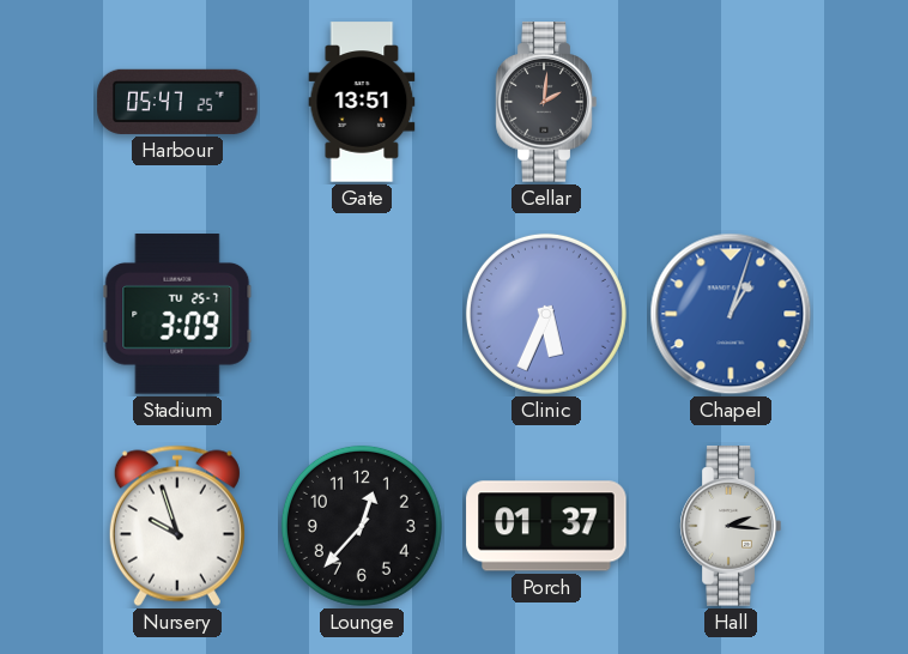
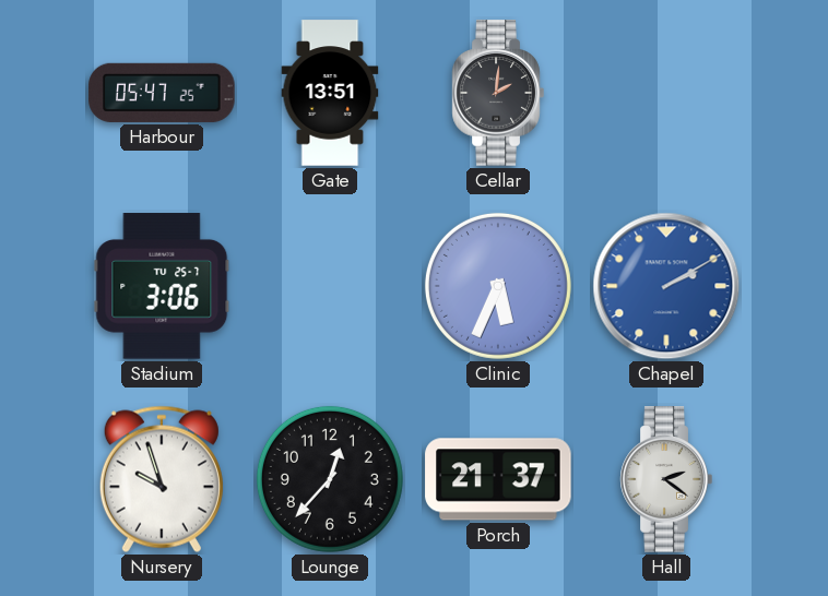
Stadium: 3:09 -> 3:06 (162, 286)
Chapel: 1:03 -> 2:10 (666, 286)
Porch: 01:37 -> 21:37 (498, 479)
Hall: 2:16 -> 2:21 (666, 479)
